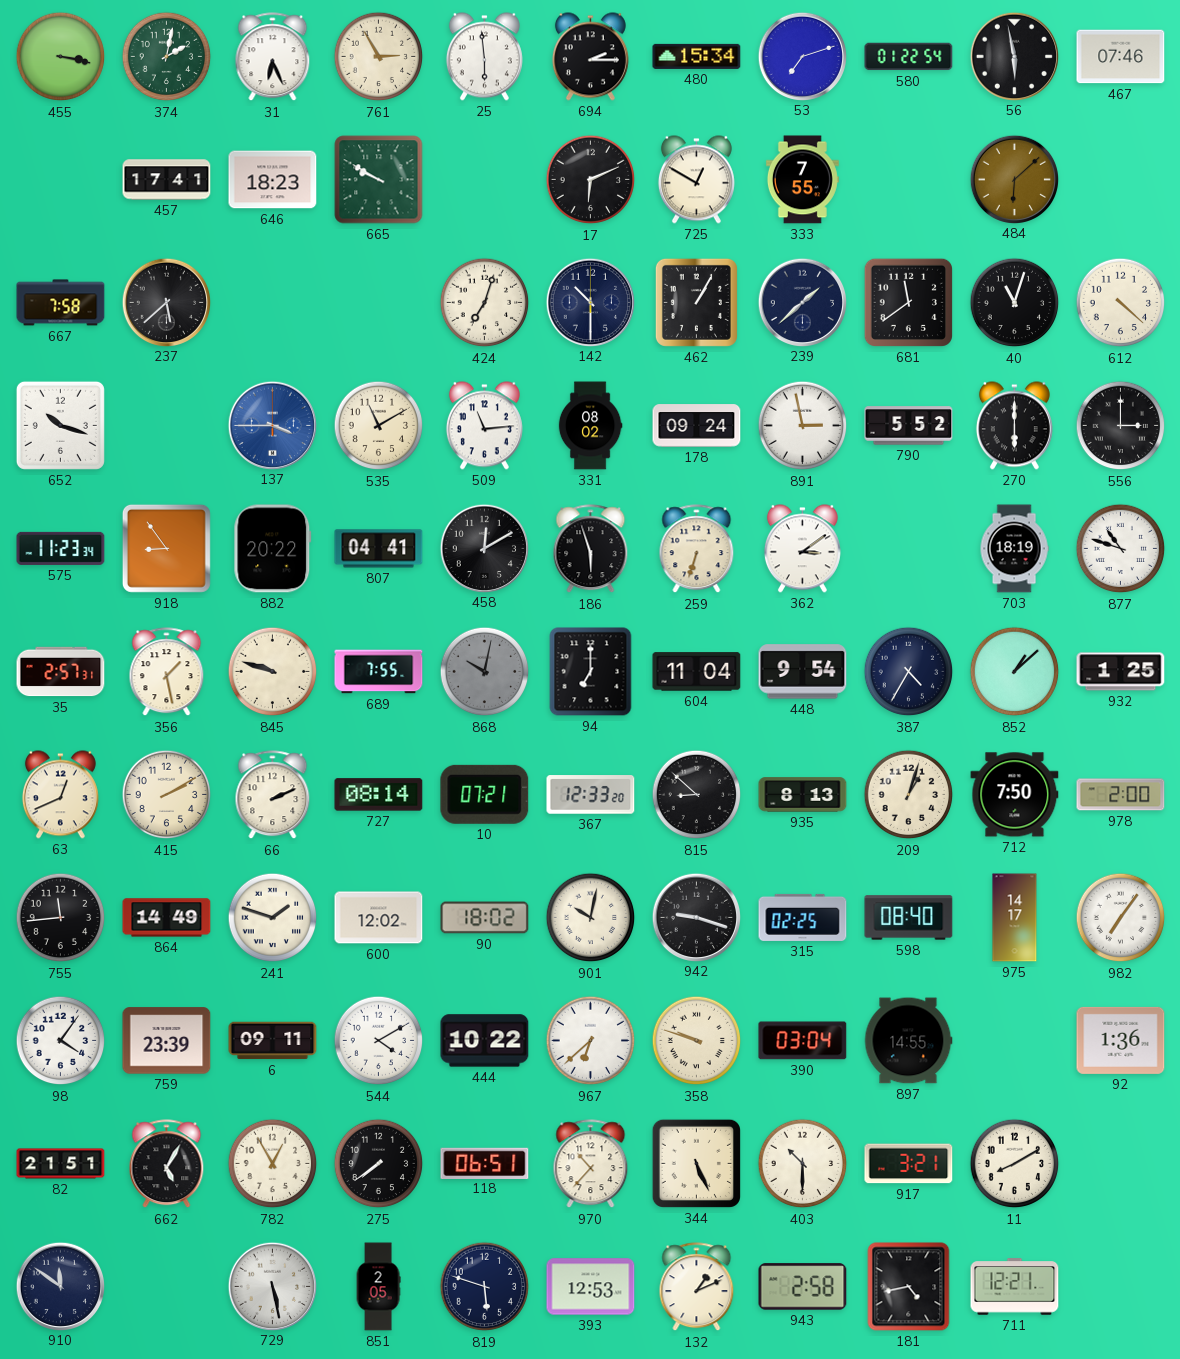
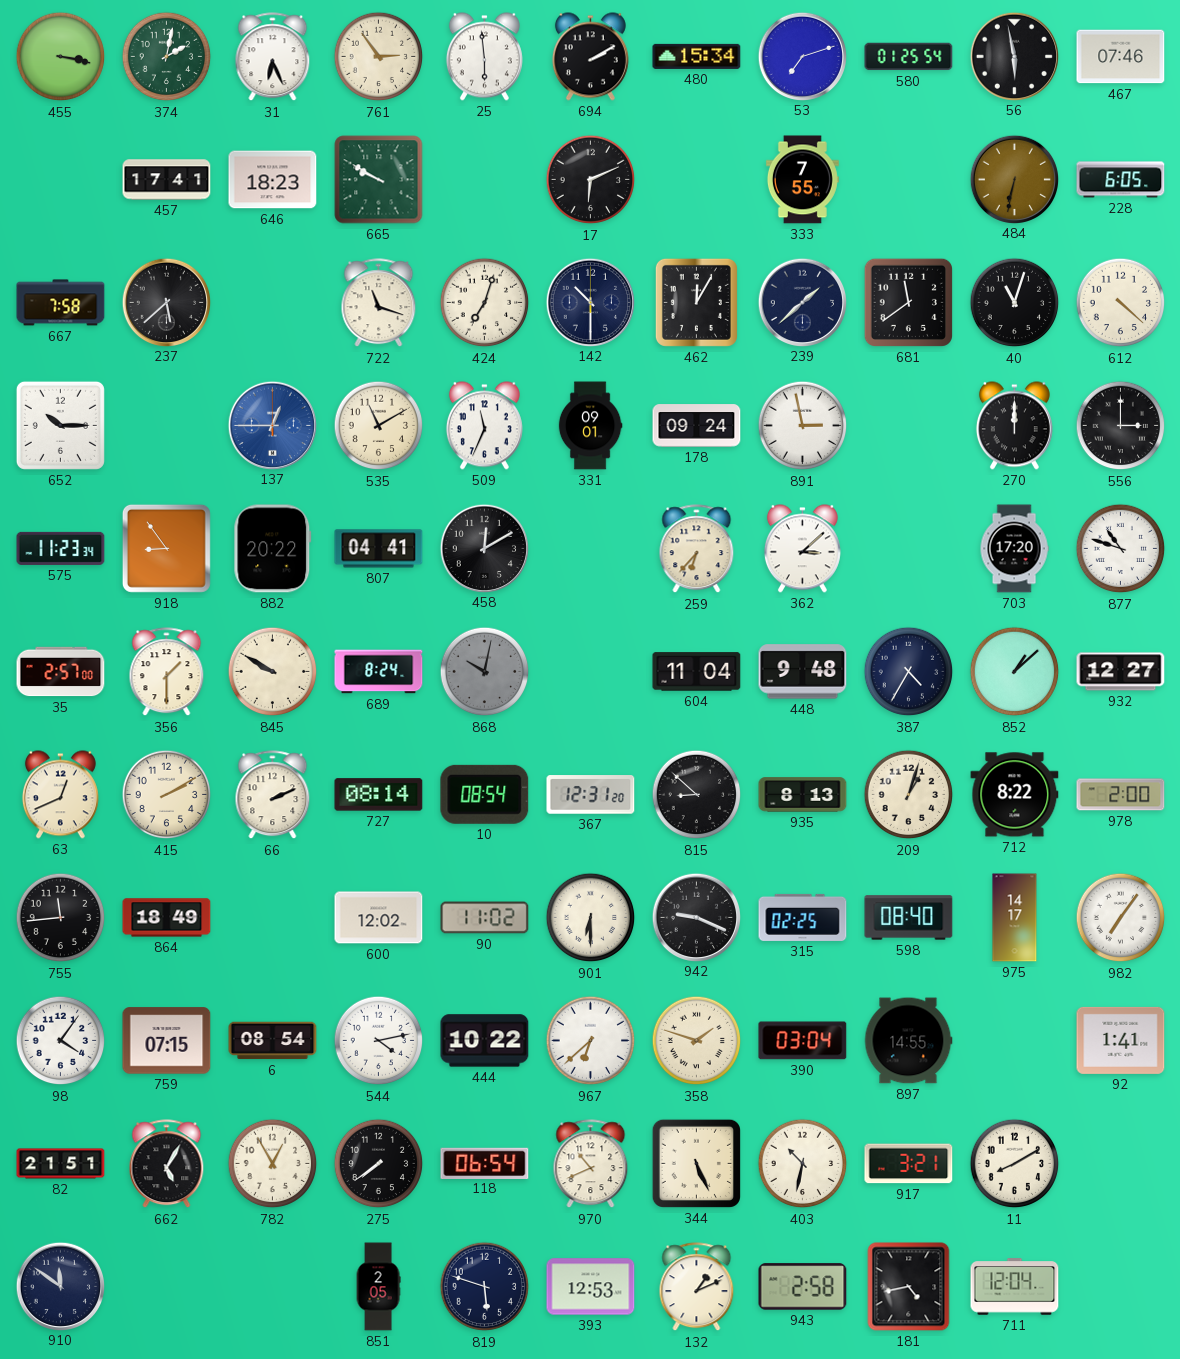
761: 2:55 -> 2:54 (379, 57)
694: 2:15 -> 2:10 (590, 57)
580: 01:22 -> 01:25 (909, 57)
725: 12:50 -> none (696, 180)
484: 6:08 -> 6:32 (1014, 179)
228: none -> 6:05 (1121, 180)
722: none -> 11:18 (379, 303)
462: 1:05 -> 12:05 (696, 302)
652: 10:18 -> 10:15 (60, 425)
137: 3:45 -> 12:45 (272, 425)
509: 11:14 -> 11:34 (484, 426)
331: 08:02 -> 09:01 (590, 426)
790: 5:52 -> none (909, 426)
270: 6:00 -> 12:00 (1014, 426)
186: 5:57 -> none (591, 549)
259: 6:33 -> 6:37 (697, 549)
362: 3:09 -> 3:08 (802, 549)
703: 18:19 -> 17:20 (1014, 549)
35: 2:57:31 -> 2:57:00 (61, 672)
356: 1:28 -> 1:30 (167, 672)
845: 9:48 -> 9:50 (273, 672)
689: 7:55 -> 8:24 (379, 672)
94: 7:00 -> none (591, 672)
448: 9:54 -> 9:48 (803, 672)
932: 1:25 -> 12:27 (1121, 672)
10: 07:21 -> 08:54 (485, 794)
367: 12:33 -> 12:31 (591, 795)
712: 7:50 -> 8:22 (1015, 795)
864: 14:49 -> 18:49 (167, 918)
241: 1:48 -> none (273, 918)
90: 18:02 -> 11:02 (485, 918)
901: 10:02 -> 6:30 (591, 918)
942: 9:18 -> 9:19 (696, 917)
759: 23:39 -> 07:15 (167, 1041)
6: 09:11 -> 08:54 (273, 1041)
544: 4:10 -> 4:13 (379, 1041)
358: 9:48 -> 1:48 (697, 1041)
92: 1:36 -> 1:41 (1121, 1040)
118: 06:51 -> 06:54 (485, 1163)
970: 10:37 -> 10:41 (591, 1164)
403: 10:30 -> 10:32 (803, 1164)
729: 5:28 -> none (272, 1286)
711: 12:21 -> 12:04 (1015, 1287)
